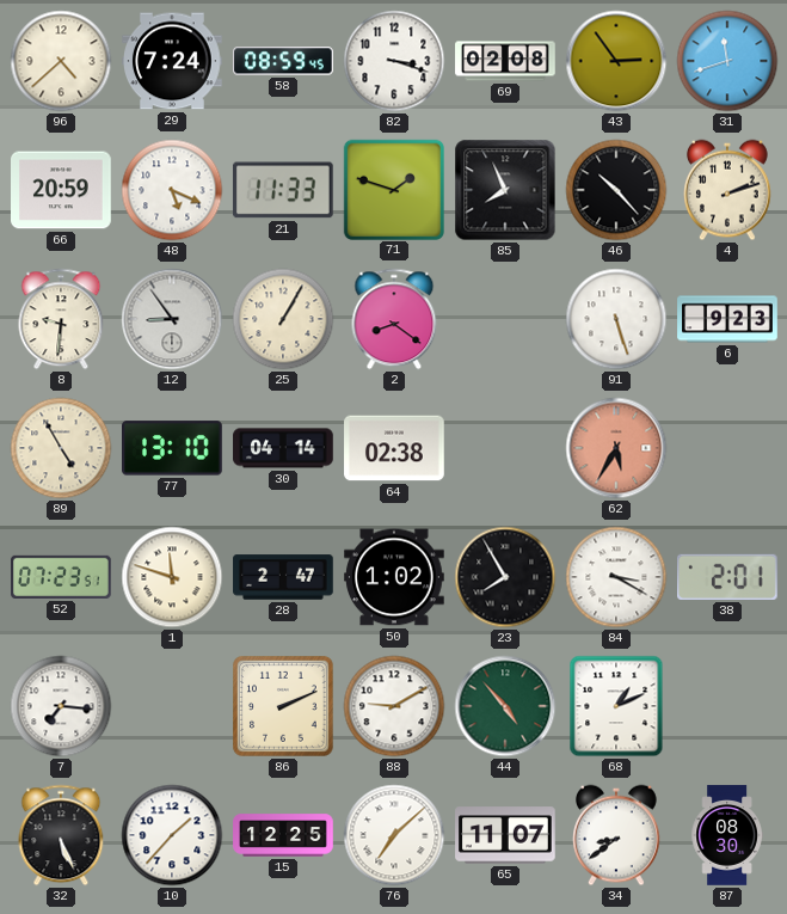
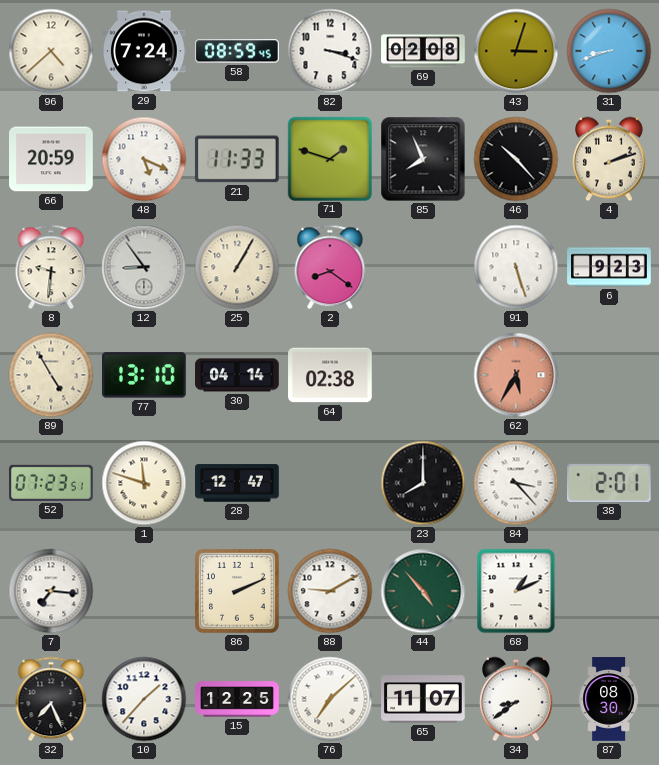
43: 2:54 -> 3:03 (516, 51)
31: 11:42 -> 8:42 (609, 51)
28: 2:47 -> 12:47 (237, 483)
50: 1:02 -> none (394, 577)
23: 7:55 -> 8:00 (423, 483)
84: 3:20 -> 3:23 (516, 483)
32: 5:26 -> 7:26 (51, 699)
